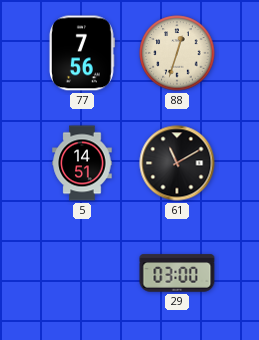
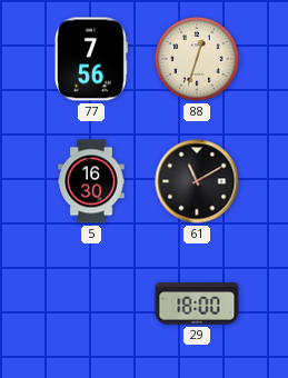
5: 14:51 -> 16:30 (91, 181)
29: 03:00 -> 18:00 (197, 304)
